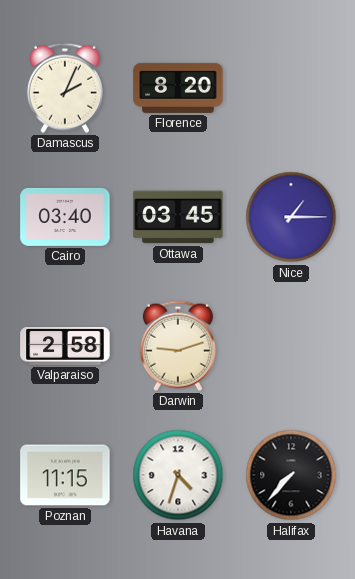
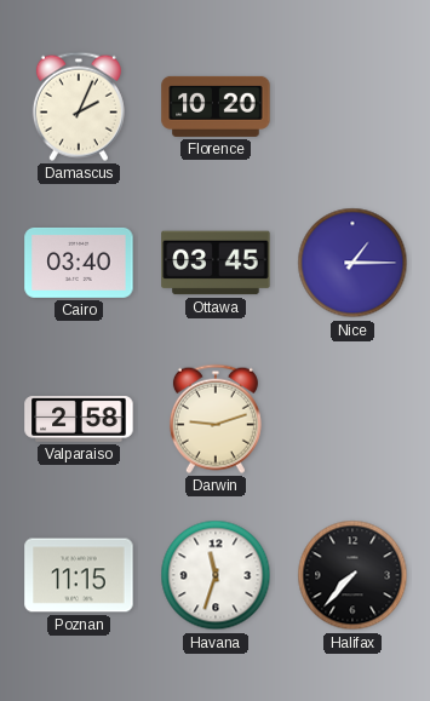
Florence: 8:20 -> 10:20 (216, 107)
Havana: 4:33 -> 11:33 (216, 575)
